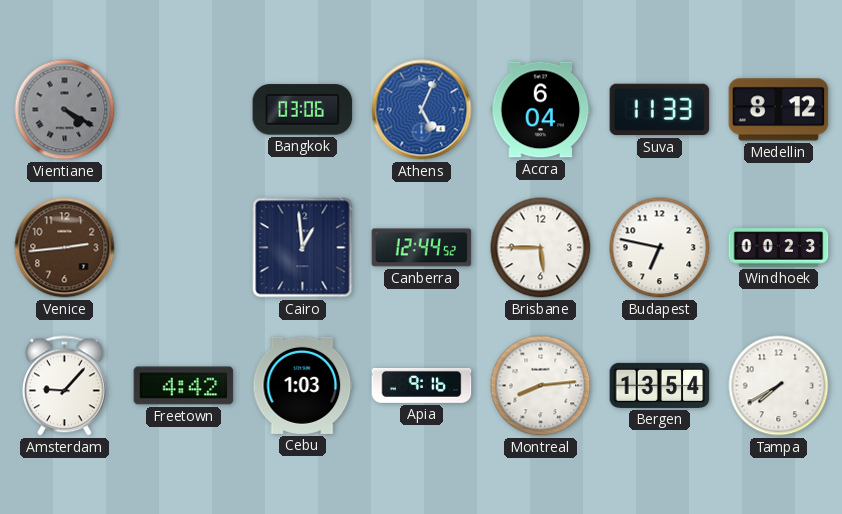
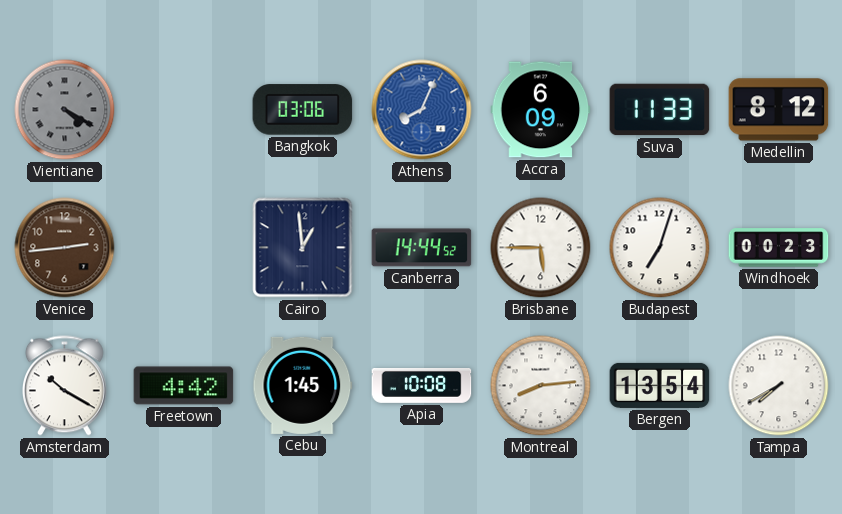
Athens: 5:04 -> 8:04 (422, 110)
Accra: 6:04 -> 6:09 (541, 110)
Canberra: 12:44 -> 14:44 (422, 248)
Budapest: 6:47 -> 7:03 (660, 248)
Amsterdam: 9:07 -> 10:20 (64, 386)
Cebu: 1:03 -> 1:45 (303, 385)
Apia: 9:16 -> 10:08 (422, 386)
